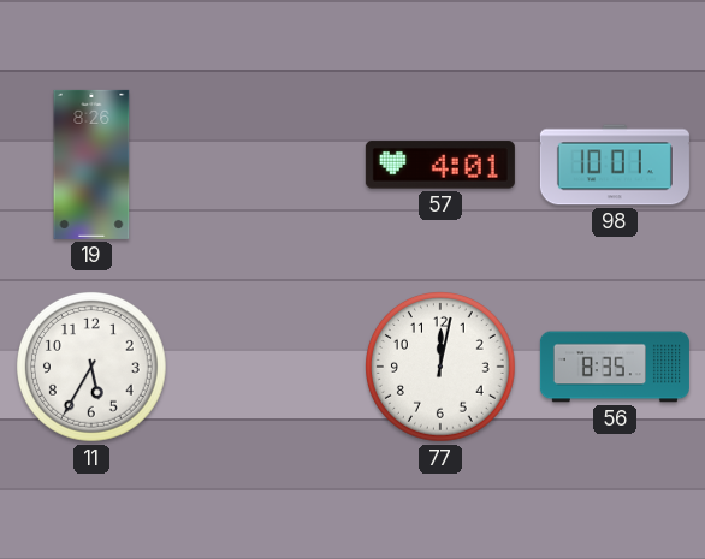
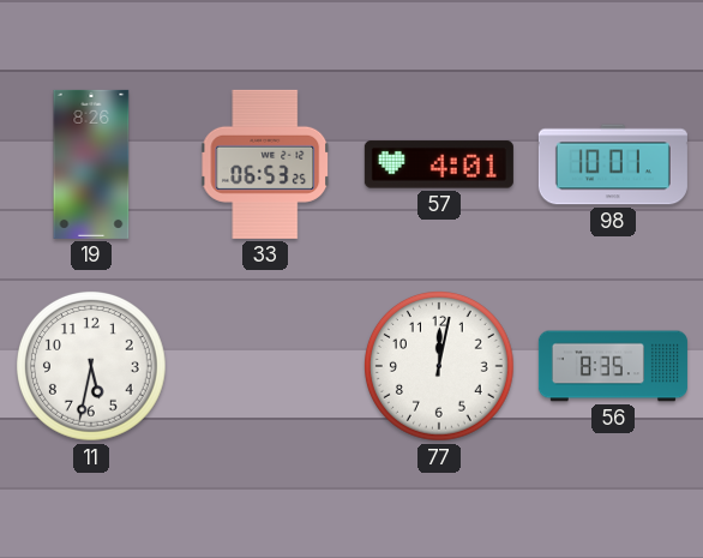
33: none -> 06:53 (266, 164)
11: 5:35 -> 5:32 (92, 367)
